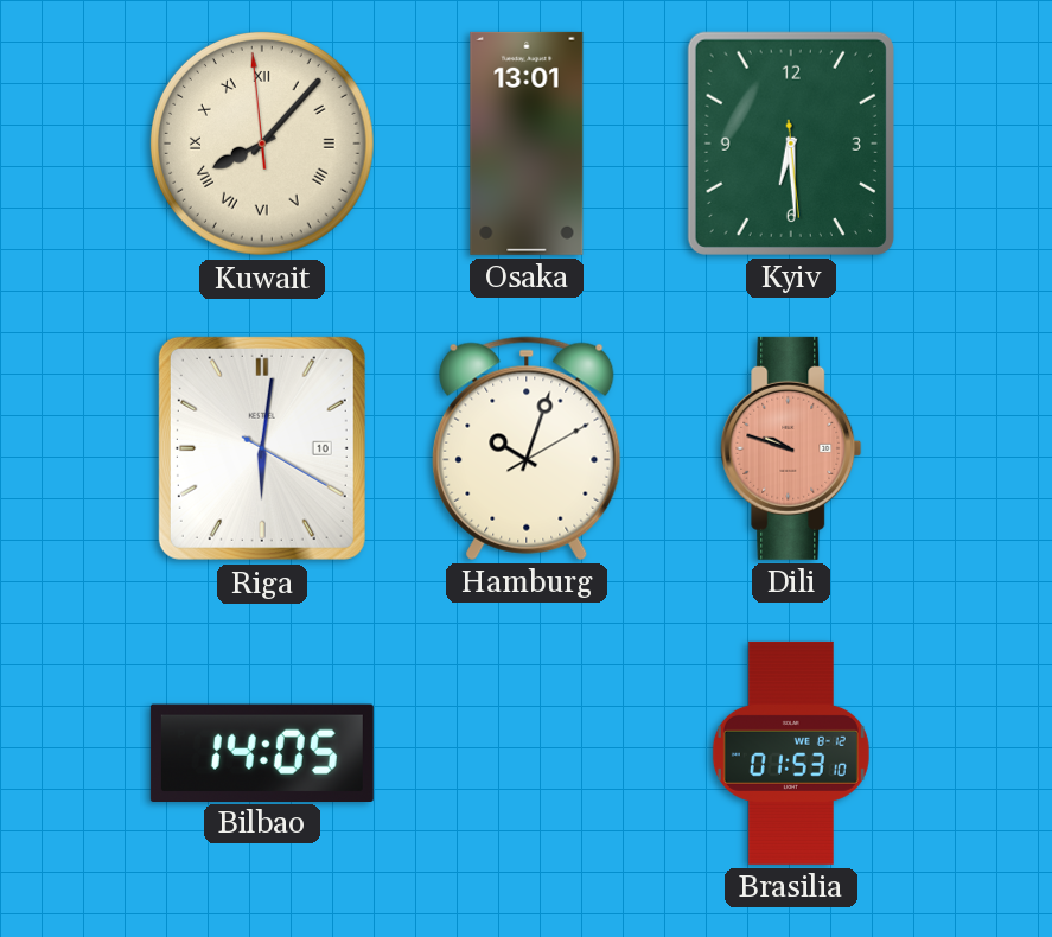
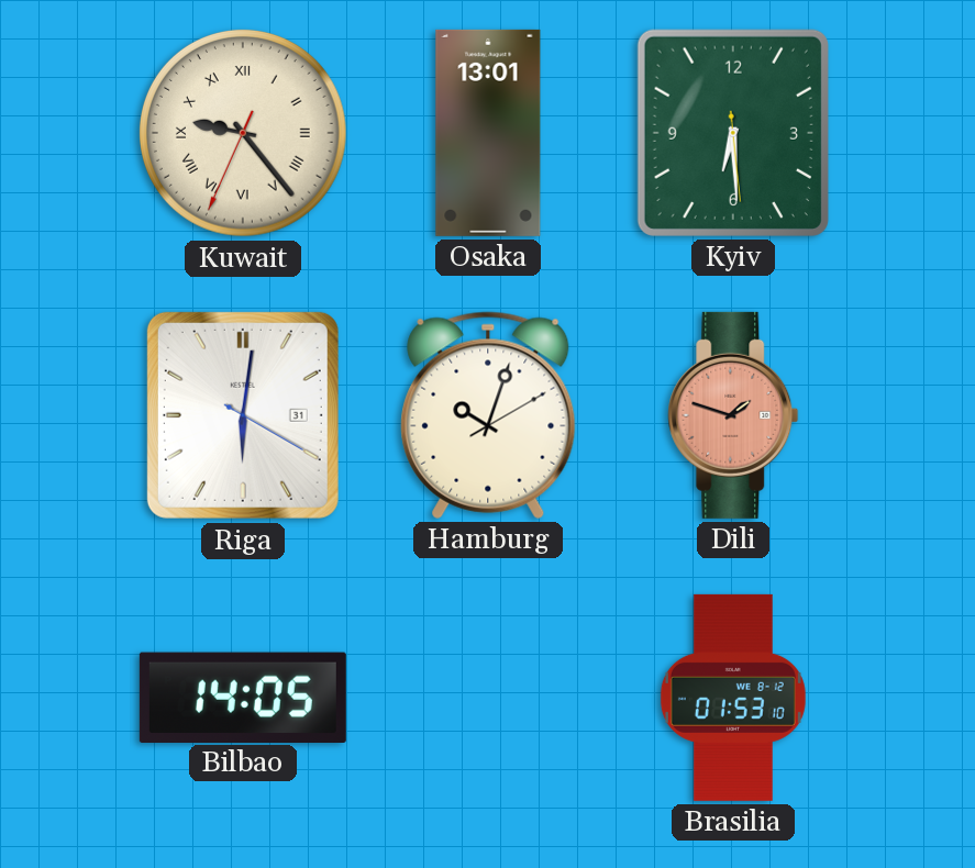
Kuwait: 8:06 -> 9:23 (243, 133)
Riga date: 10 -> 31 (243, 415)
Dili: 9:48 -> 1:48 (733, 415)
